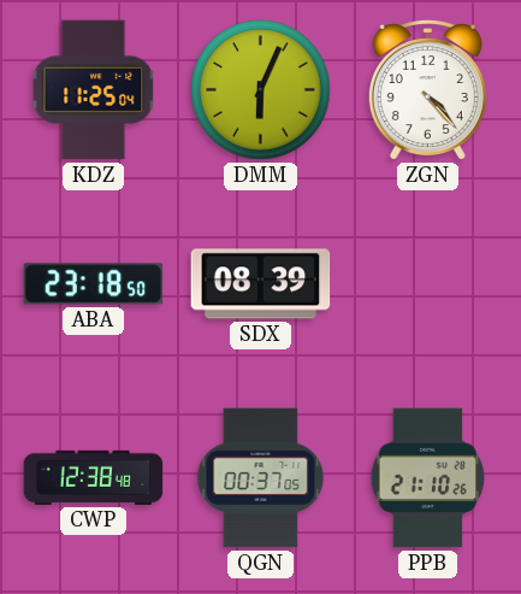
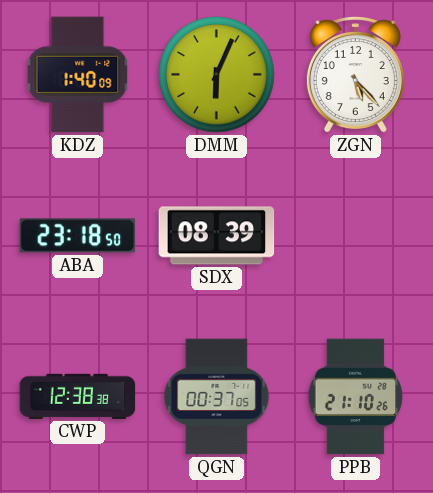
KDZ: 11:25 -> 1:40 (78, 75)
ZGN: 4:23 -> 5:23 (355, 75)
CWP: 12:38:48 -> 12:38:38 (78, 396)
